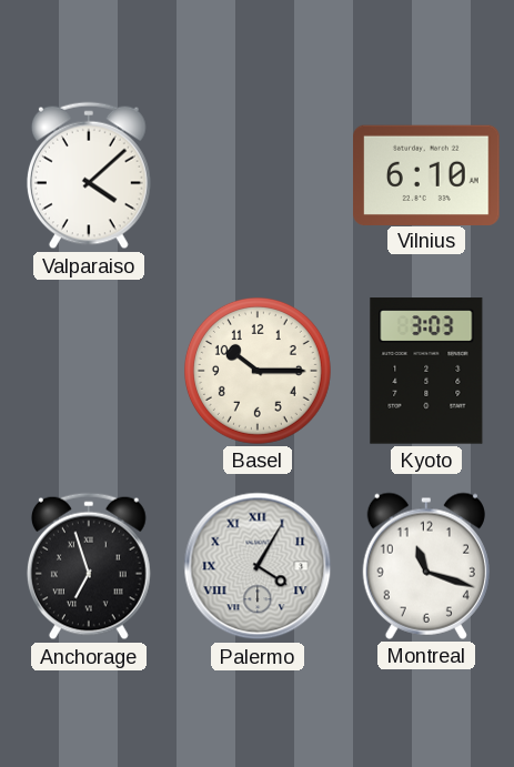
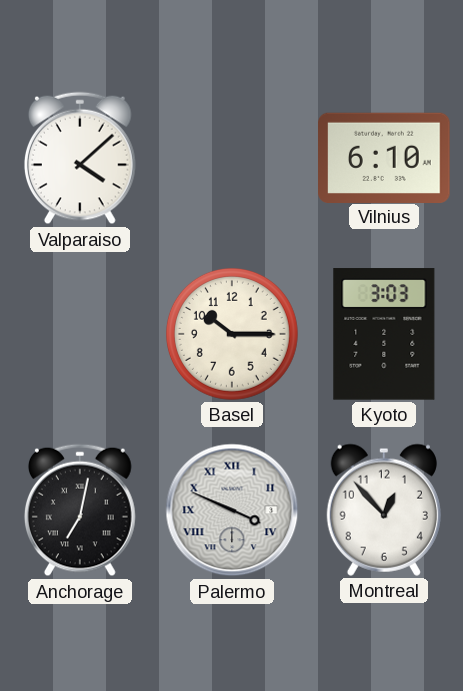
Anchorage: 6:57 -> 7:02 (80, 510)
Palermo: 4:05 -> 3:49 (232, 510)
Montreal: 11:18 -> 12:53 (384, 510)
